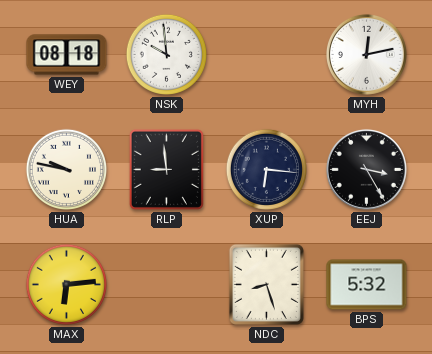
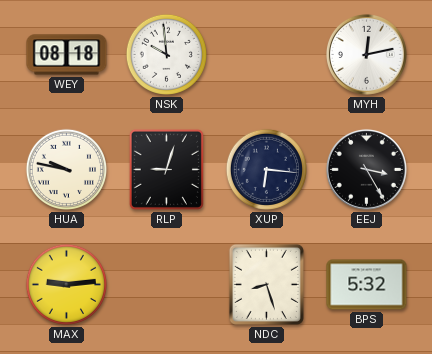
RLP: 8:59 -> 9:03 (166, 169)
MAX: 6:14 -> 9:14 (66, 284)
